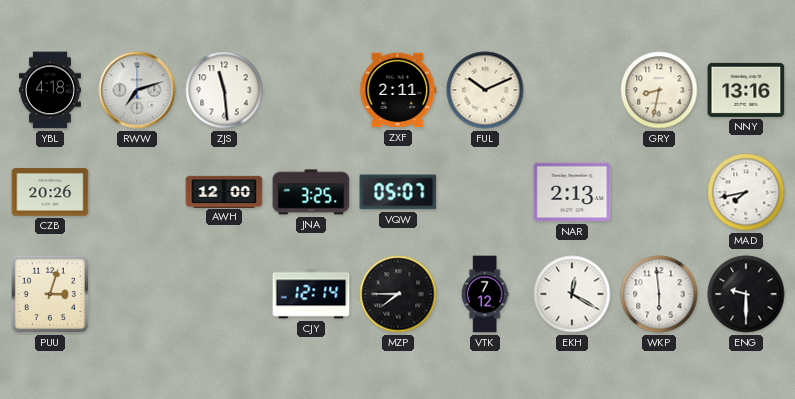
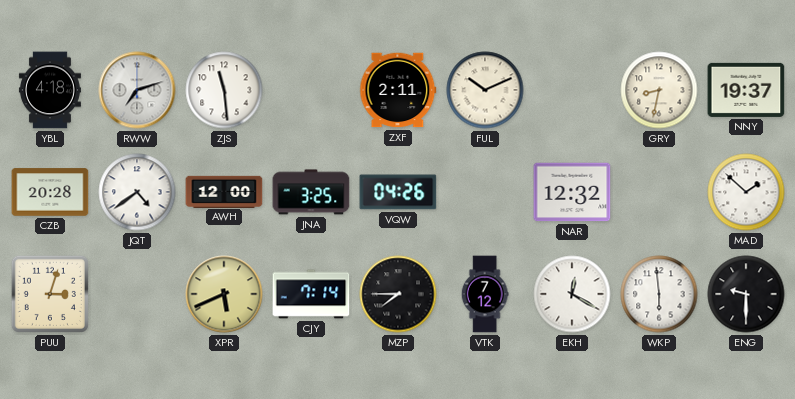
NNY: 13:16 -> 19:37 (746, 90)
CZB: 20:26 -> 20:28 (50, 192)
JQT: none -> 4:39 (137, 192)
VQW: 05:07 -> 04:26 (398, 192)
NAR: 2:13 -> 12:32 (572, 192)
MAD: 7:43 -> 1:52 (746, 192)
XPR: none -> 5:41 (224, 294)
CJY: 12:14 -> 7:14 (311, 294)
